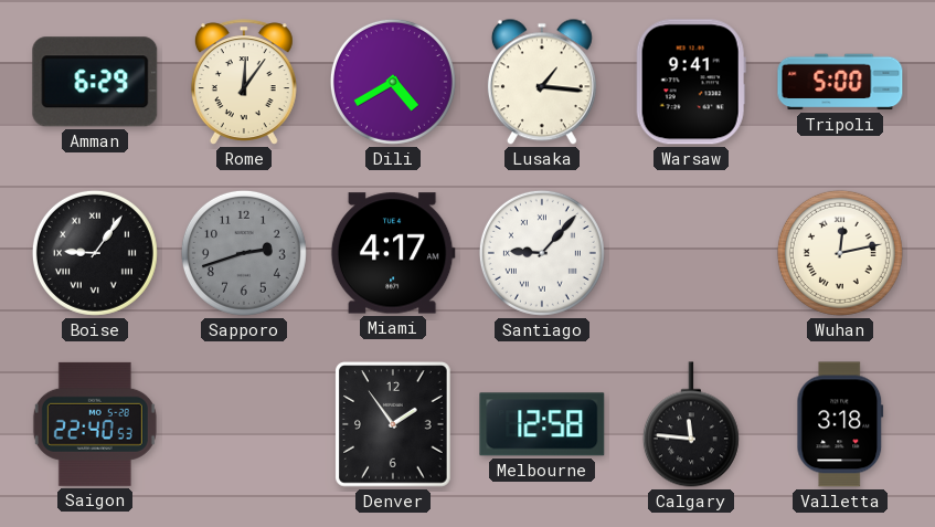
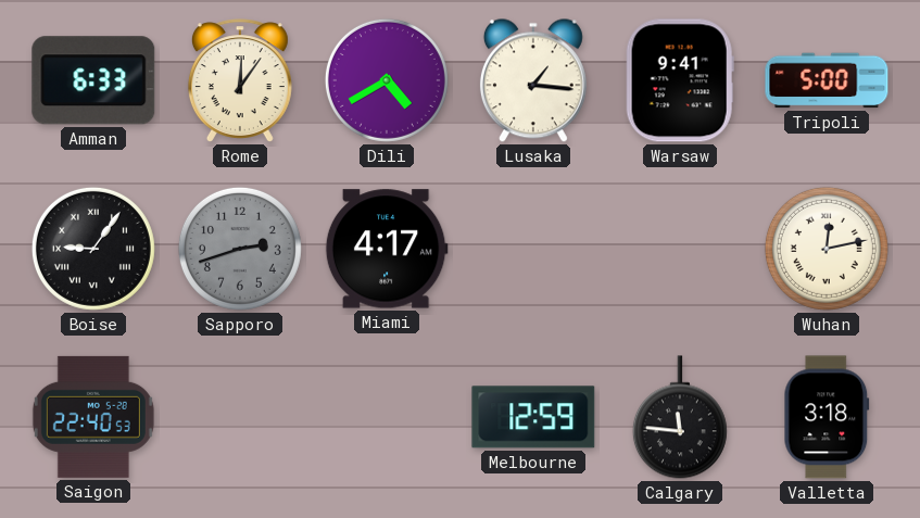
Amman: 6:29 -> 6:33 (93, 80)
Santiago: 9:07 -> none (542, 253)
Denver: 1:54 -> none (394, 424)
Melbourne: 12:58 -> 12:59 (533, 417)
